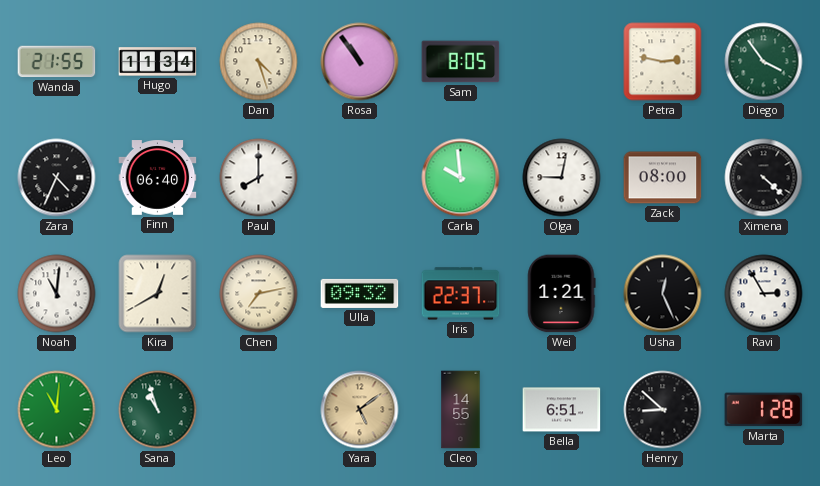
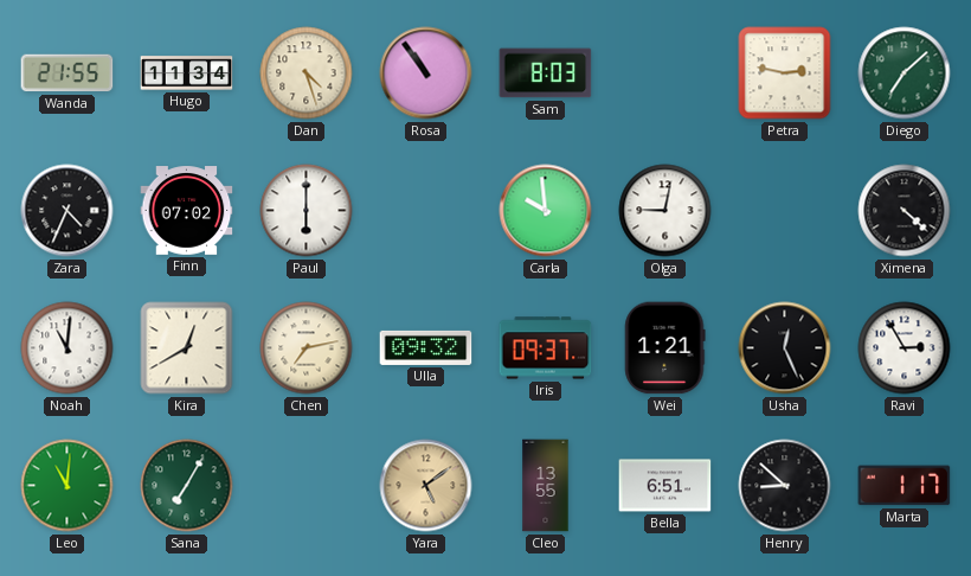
Sam: 8:05 -> 8:03 (546, 73)
Diego: 3:54 -> 7:08 (905, 73)
Finn: 06:40 -> 07:02 (187, 211)
Paul: 8:00 -> 6:00 (307, 211)
Zack: 08:00 -> none (663, 178)
Iris: 22:37 -> 09:37 (546, 348)
Sana: 10:57 -> 7:05 (187, 486)
Cleo: 14:55 -> 13:55 (546, 486)
Marta: 1:28 -> 1:17 (905, 486)
